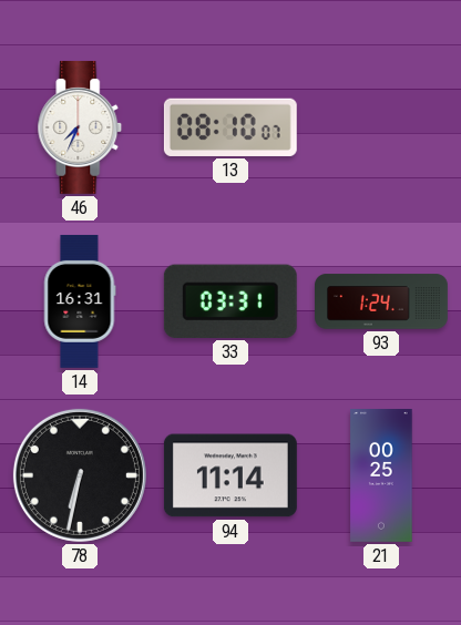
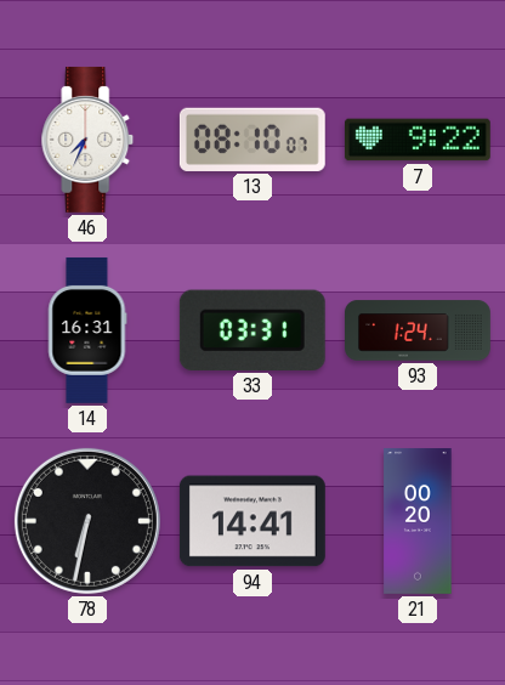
7: none -> 9:22 (418, 140)
94: 11:14 -> 14:41 (252, 521)
21: 00:25 -> 00:20 (418, 522)
